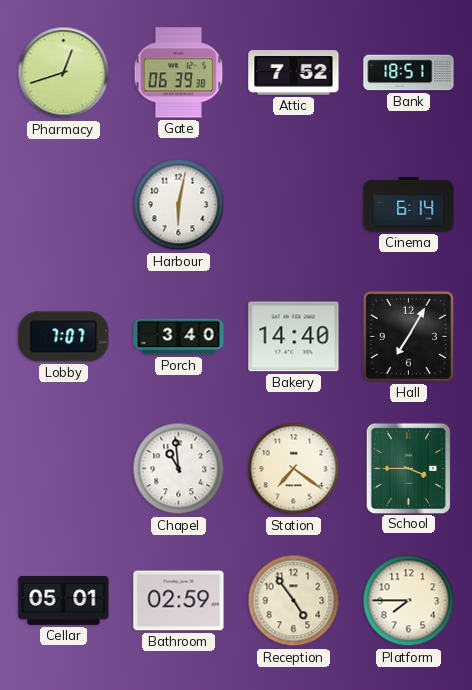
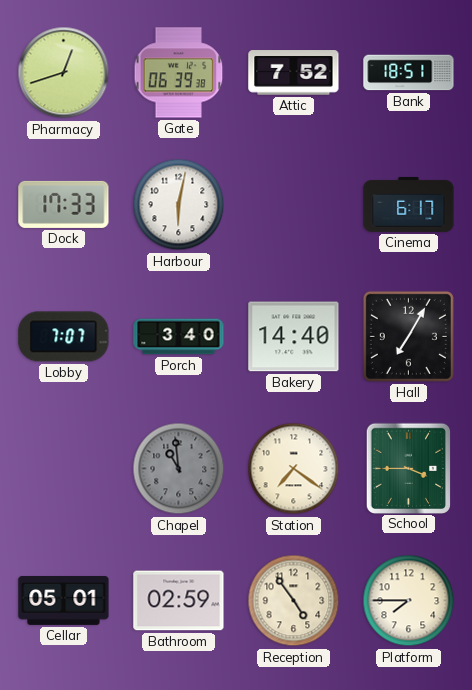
Dock: none -> 17:33 (64, 204)
Cinema: 6:14 -> 6:17 (409, 204)
Chapel dial: white -> grey (179, 469)
